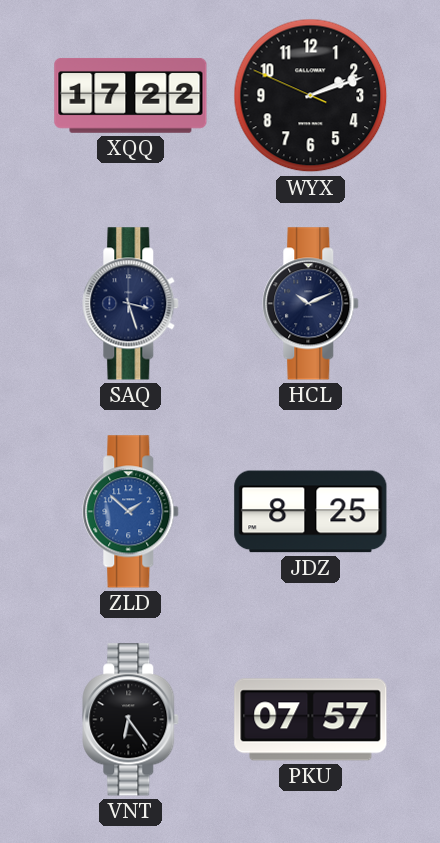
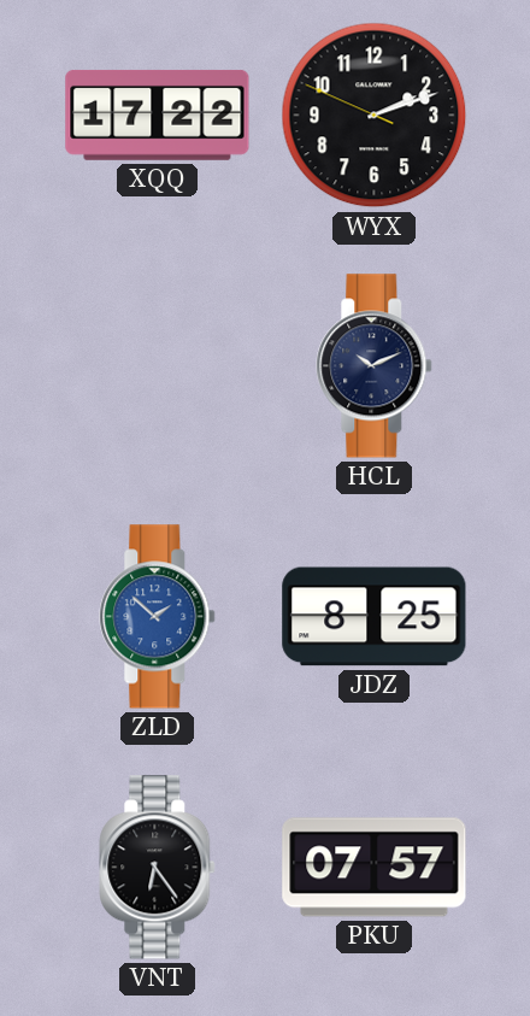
SAQ: 3:27 -> none (131, 304)
